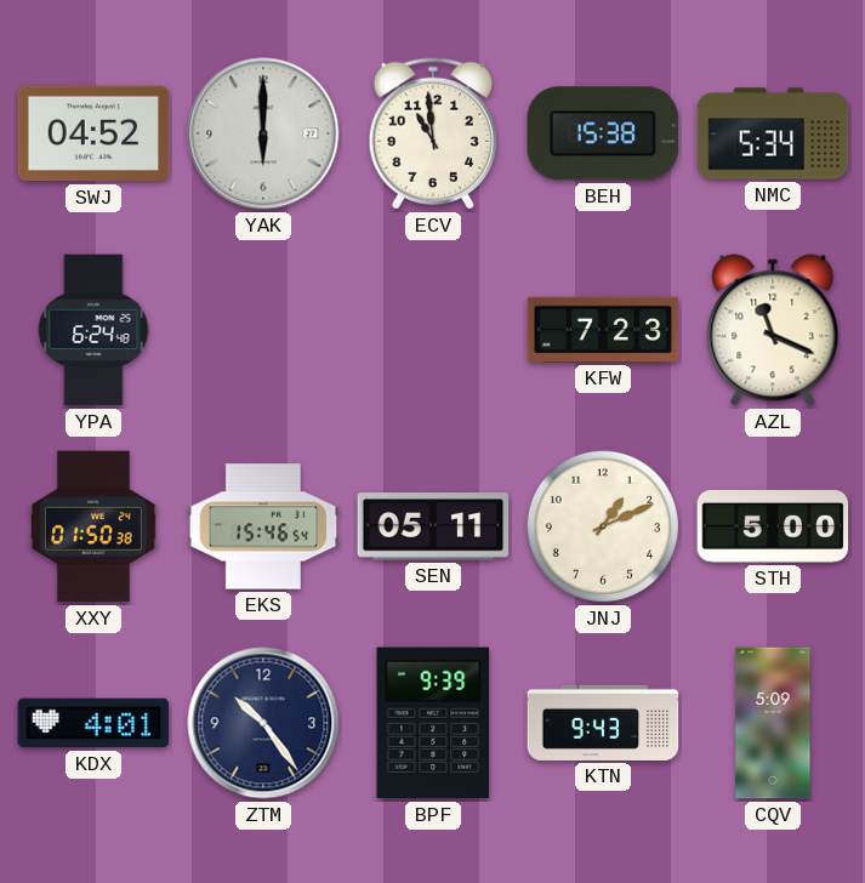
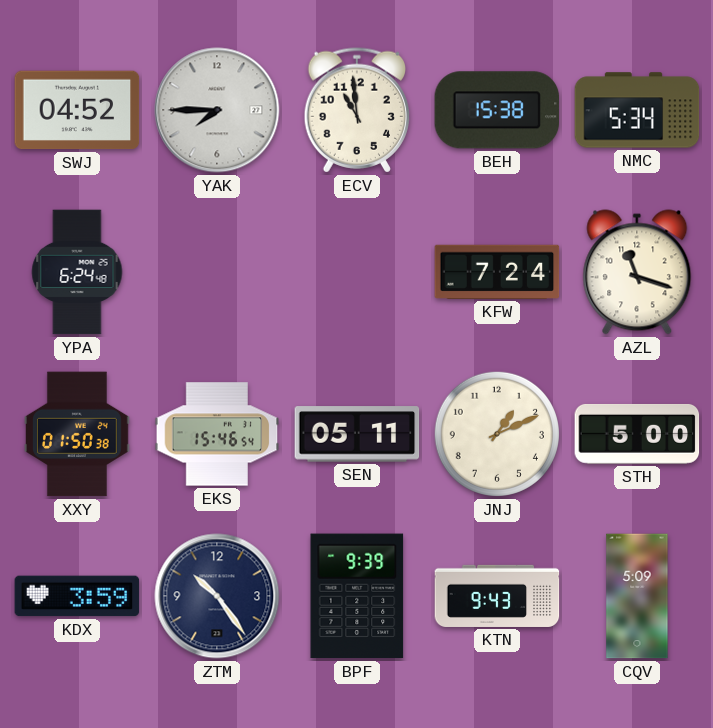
YAK: 6:00 -> 7:45 (217, 110)
KFW: 7:23 -> 7:24 (497, 272)
AZL: 11:19 -> 11:18 (637, 272)
KDX: 4:01 -> 3:59 (77, 596)
